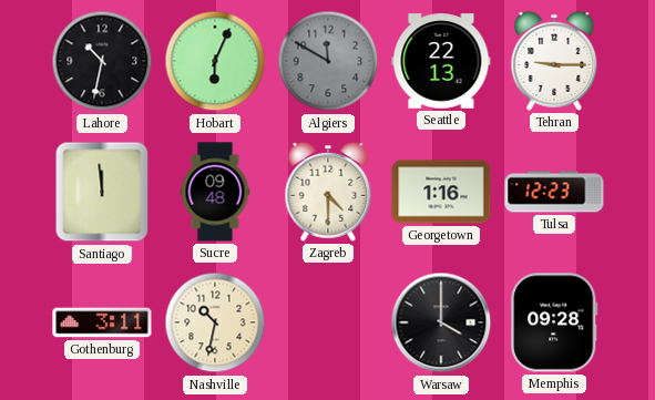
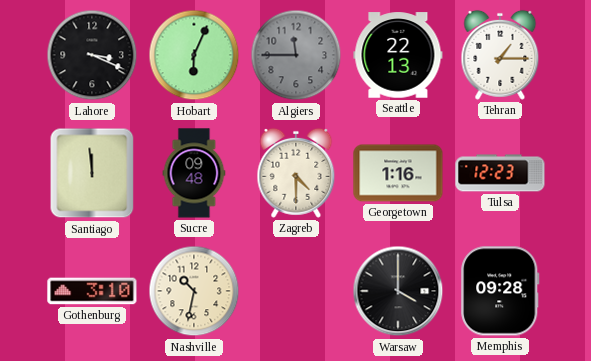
Lahore: 10:32 -> 3:19 (92, 55)
Algiers: 11:50 -> 11:45 (296, 55)
Tehran: 9:15 -> 1:15 (500, 55)
Gothenburg: 3:11 -> 3:10 (92, 291)
